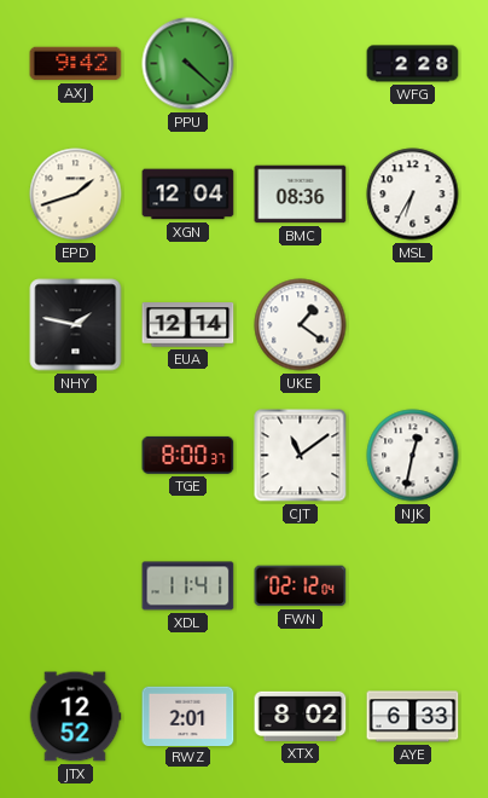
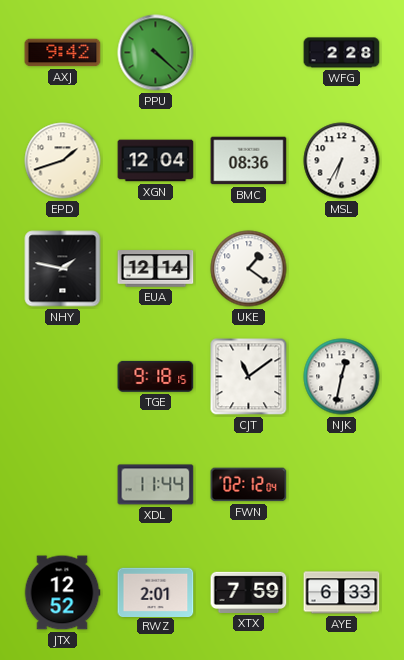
TGE: 8:00 -> 9:18 (156, 376)
XDL: 11:41 -> 11:44 (156, 485)
XTX: 8:02 -> 7:59 (249, 592)
